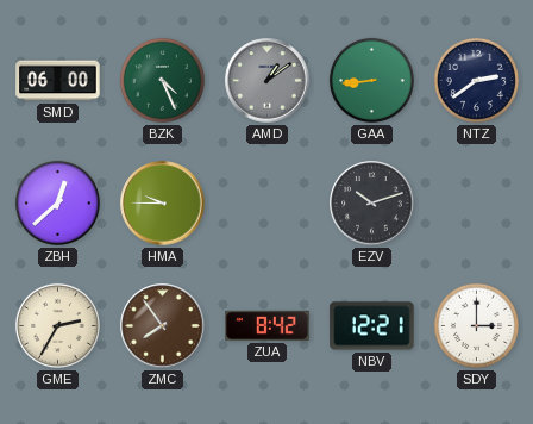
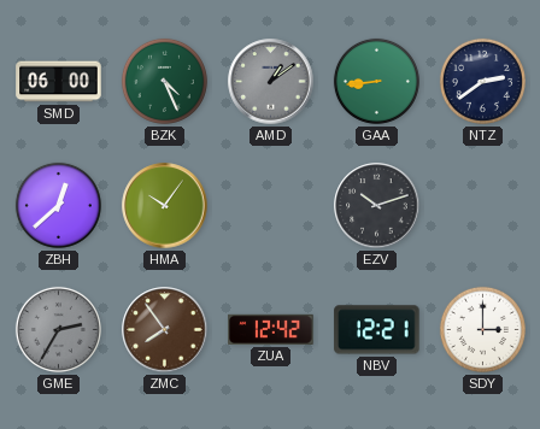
HMA: 9:45 -> 10:06 (165, 206)
GME dial: cream -> grey (58, 329)
ZUA: 8:42 -> 12:42 (271, 329)
